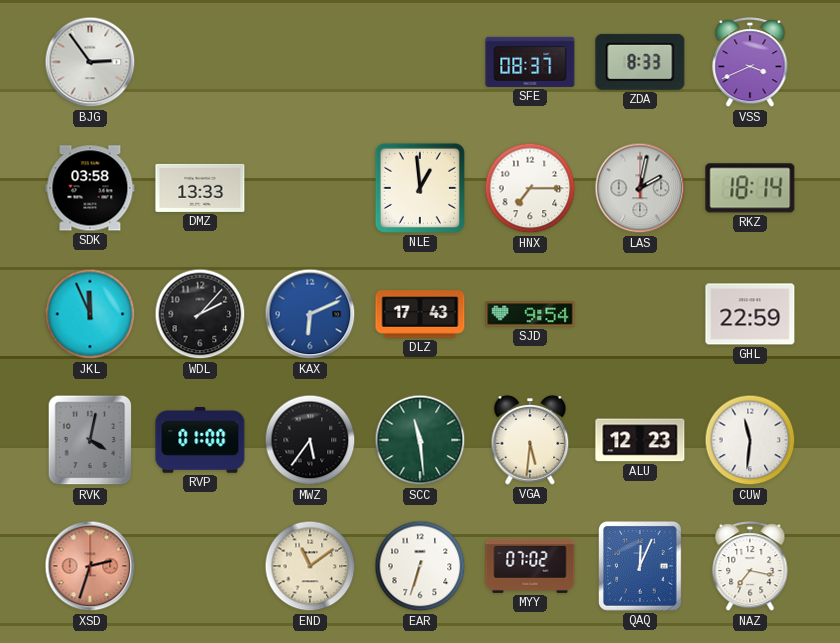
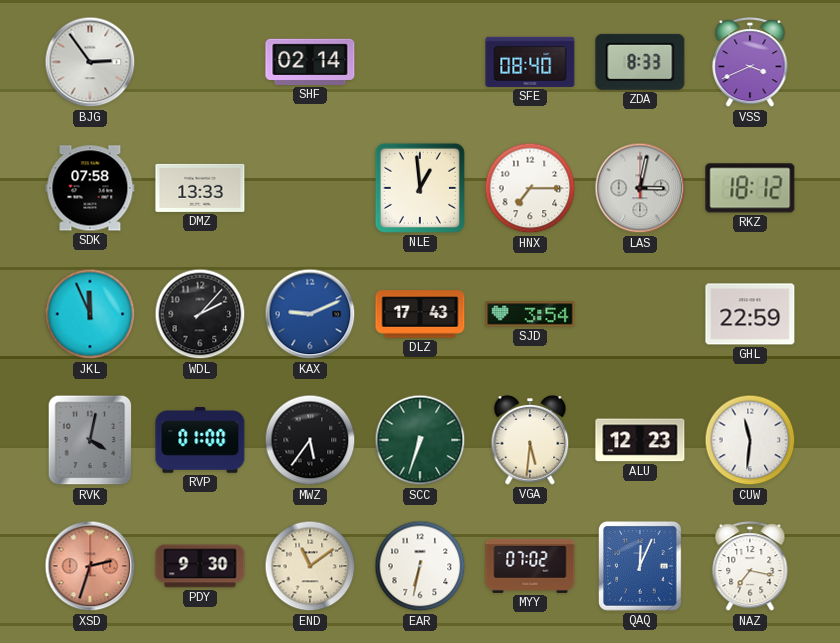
SHF: none -> 02:14 (310, 62)
SFE: 08:37 -> 08:40 (530, 62)
SDK: 03:58 -> 07:58 (90, 188)
LAS: 2:02 -> 3:02 (640, 188)
RKZ: 18:14 -> 18:12 (750, 188)
KAX: 6:11 -> 9:11 (310, 314)
SJD: 9:54 -> 3:54 (530, 314)
SCC: 11:29 -> 6:33 (420, 440)
PDY: none -> 9:30 (200, 566)
EAR: 6:33 -> 6:32 (420, 566)
